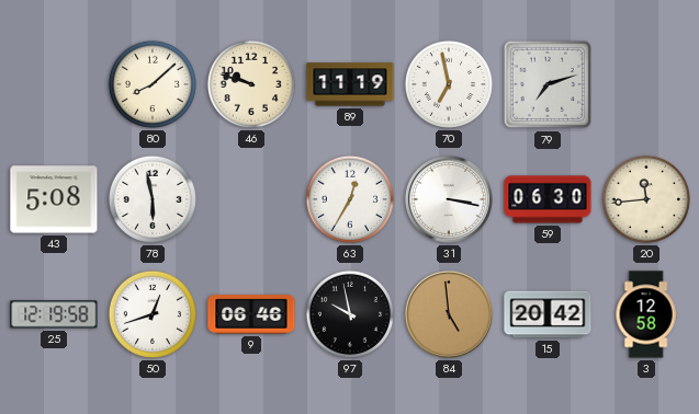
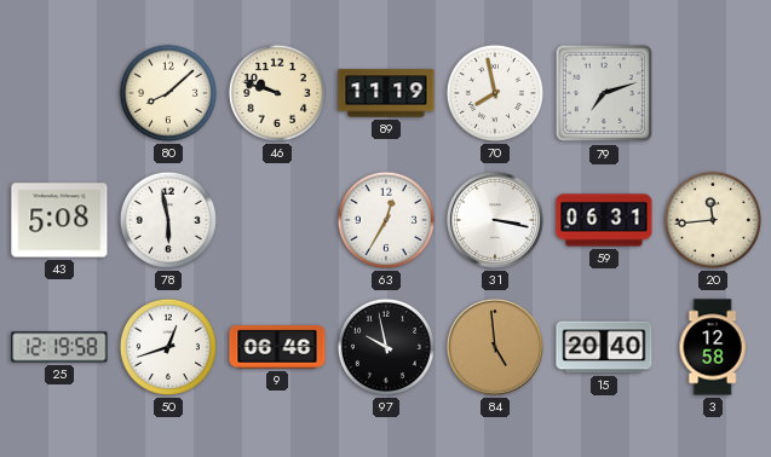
70: 6:58 -> 7:58 (495, 93)
59: 06:30 -> 06:31 (604, 220)
15: 20:42 -> 20:40 (604, 347)
